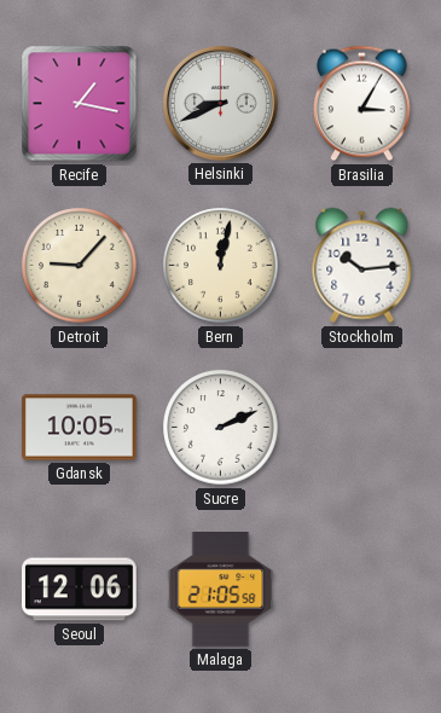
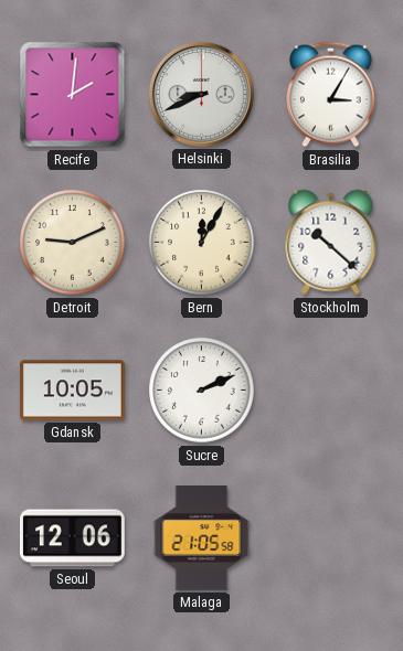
Recife: 1:17 -> 2:01 (73, 95)
Detroit: 9:07 -> 9:11 (73, 243)
Bern: 12:02 -> 12:05 (202, 243)
Stockholm: 10:14 -> 10:22 (331, 243)
